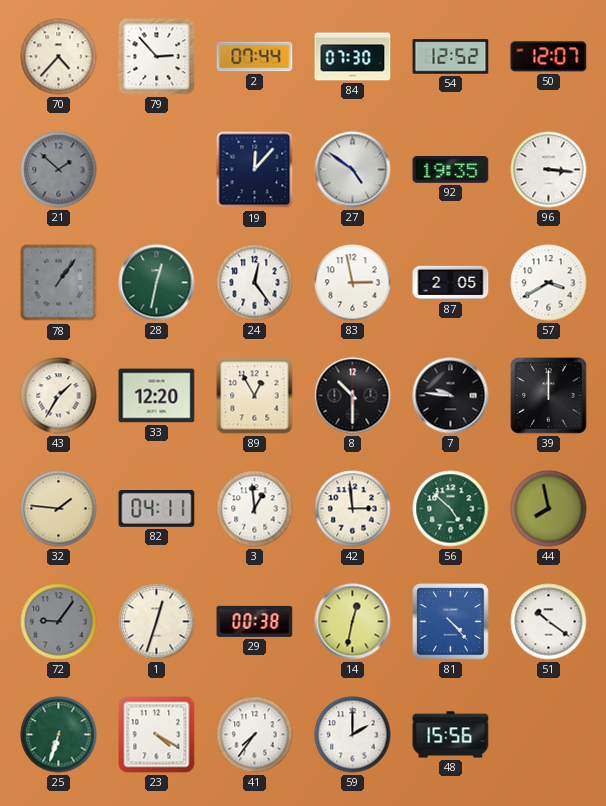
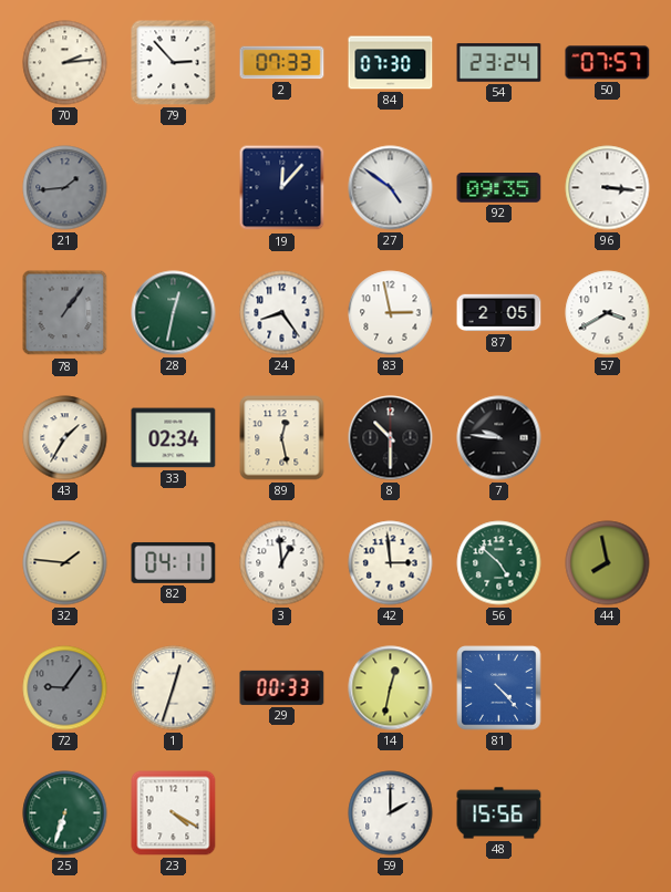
70: 4:37 -> 2:14 (65, 63)
2: 07:44 -> 07:33 (282, 63)
54: 12:52 -> 23:24 (499, 63)
50: 12:07 -> 07:57 (608, 63)
21: 1:52 -> 1:44 (65, 188)
92: 19:35 -> 09:35 (499, 188)
24: 12:24 -> 8:24 (282, 313)
33: 12:20 -> 02:34 (174, 438)
89: 12:55 -> 12:28 (282, 438)
39: 12:00 -> none (549, 396)
29: 00:38 -> 00:33 (282, 687)
51: 10:21 -> none (549, 622)
41: 7:36 -> none (255, 735)
